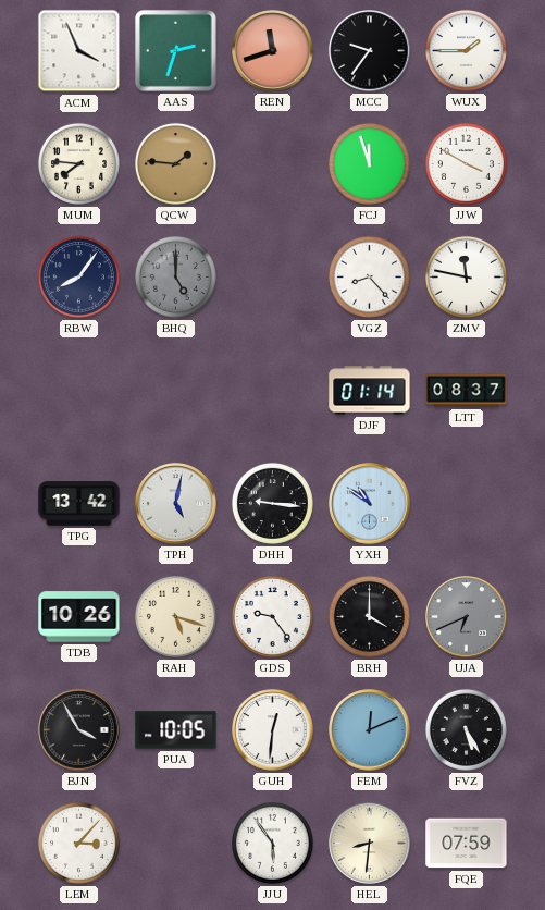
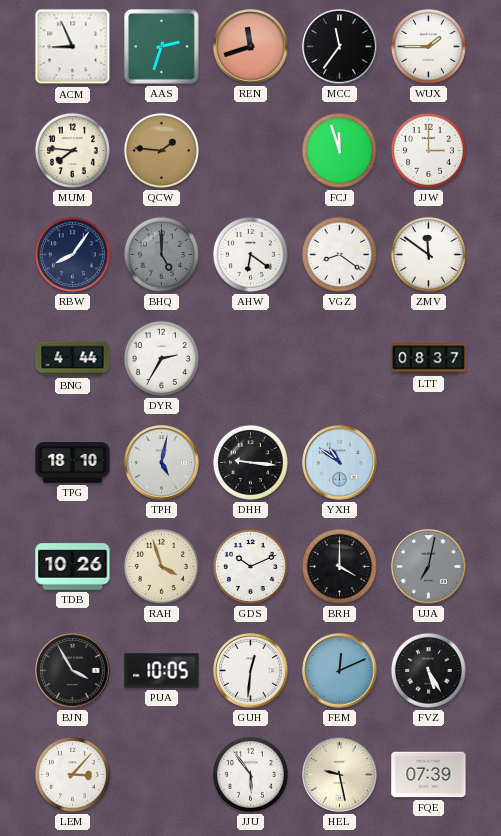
ACM: 3:56 -> 8:56 (73, 47)
MCC: 9:36 -> 11:36 (340, 47)
JJW: 3:50 -> 3:00 (428, 150)
AHW: none -> 6:21 (250, 254)
VGZ: 8:23 -> 8:21 (339, 254)
ZMV: 11:47 -> 11:51 (428, 254)
BNG: none -> 4:44 (73, 359)
DYR: none -> 2:35 (161, 358)
DJF: 01:14 -> none (370, 391)
TPG: 13:42 -> 18:10 (73, 463)
RAH: 5:18 -> 3:57 (161, 566)
GDS: 9:24 -> 10:11 (250, 566)
UJA: 6:41 -> 7:02 (429, 567)
HEL: 8:31 -> 9:28 (340, 775)
FQE: 07:59 -> 07:39 (429, 775)
